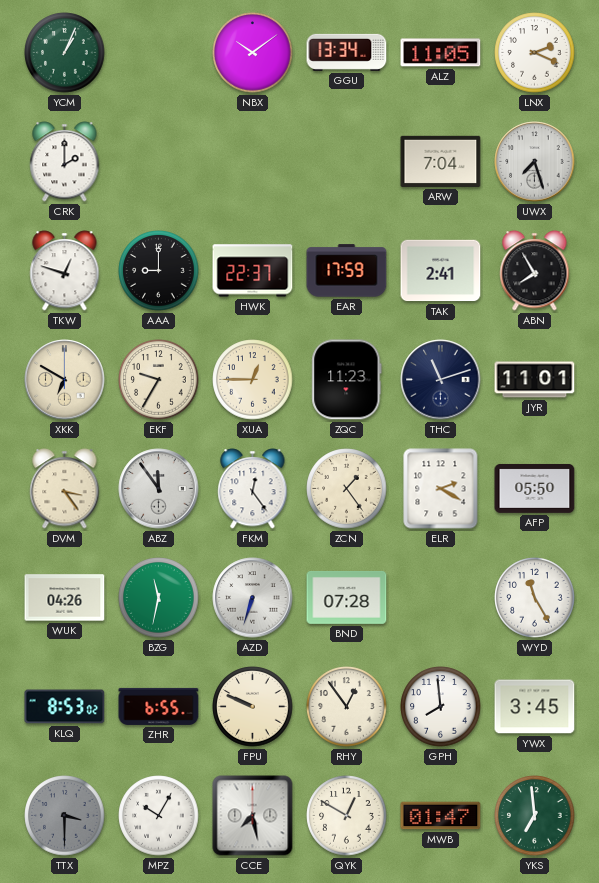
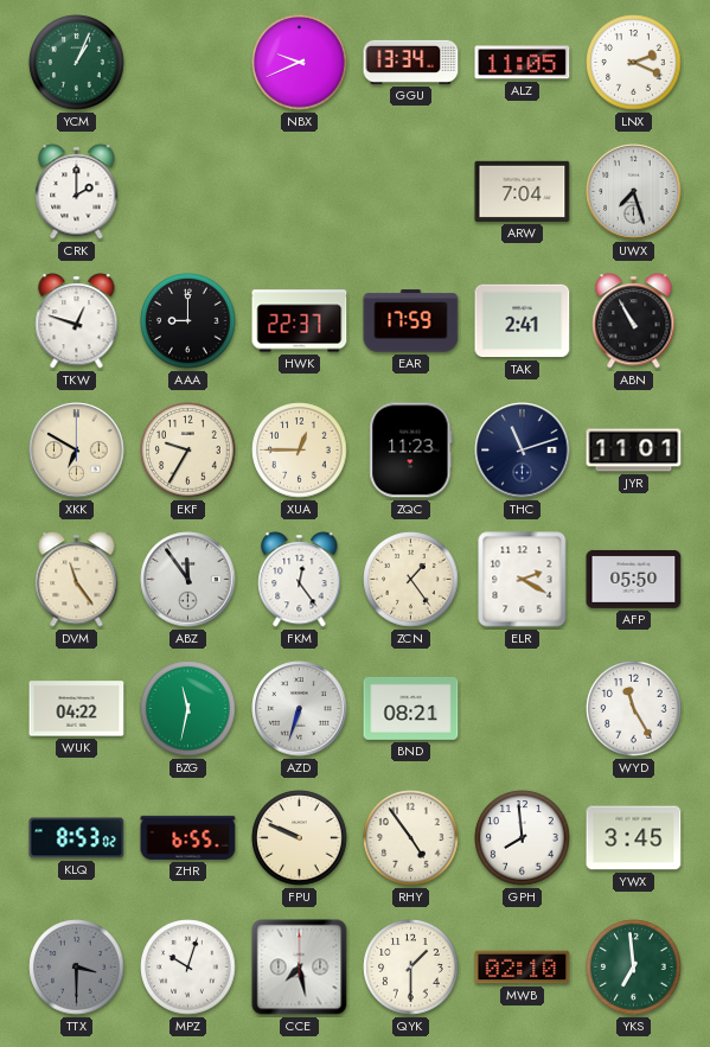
NBX: 10:09 -> 9:41 (300, 63)
ABN: 7:55 -> 10:55 (634, 321)
DVM: 3:24 -> 11:24 (77, 580)
WUK: 04:26 -> 04:22 (77, 709)
BND: 07:28 -> 08:21 (411, 708)
RHY: 12:54 -> 4:54 (411, 838)
MPZ: 10:05 -> 10:03 (188, 968)
QYK: 12:50 -> 1:30 (411, 968)
MWB: 01:47 -> 02:10 (523, 968)
